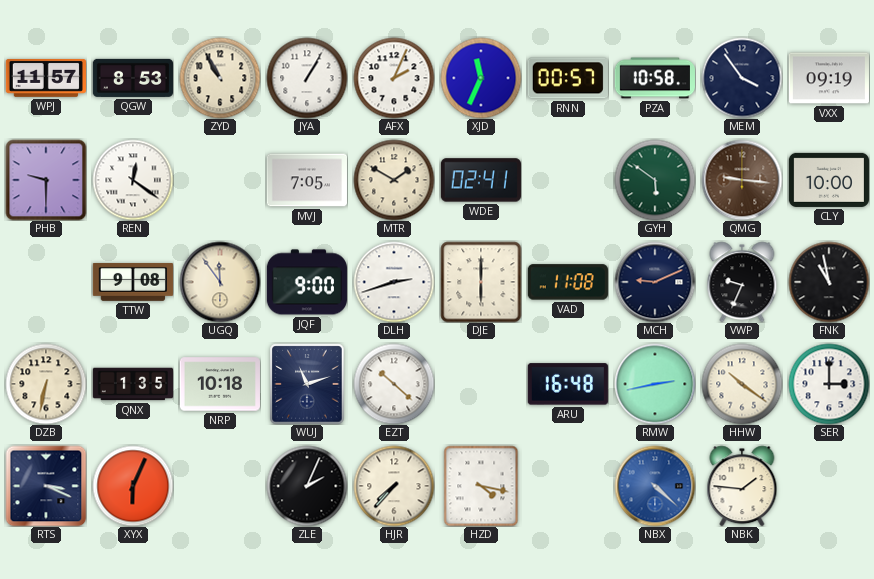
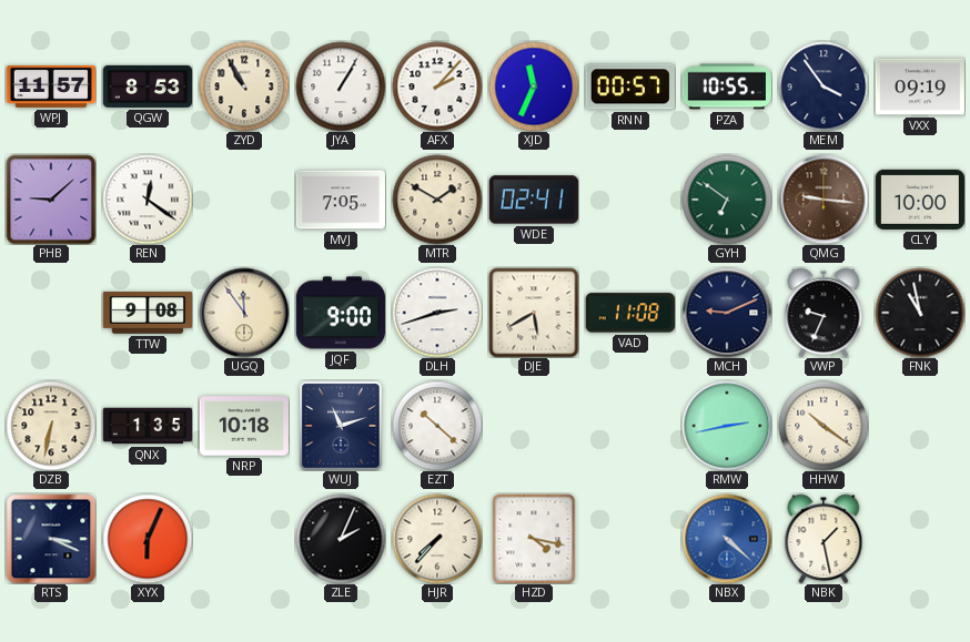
AFX: 2:04 -> 2:07 (437, 86)
PZA: 10:58 -> 10:55 (727, 86)
PHB: 9:30 -> 9:08 (51, 200)
GYH: 5:51 -> 6:51 (727, 200)
DJE: 6:00 -> 5:40 (534, 313)
ARU: 16:48 -> none (568, 384)
SER: 3:00 -> none (829, 384)
NBK: 1:46 -> 1:28 (824, 539)
